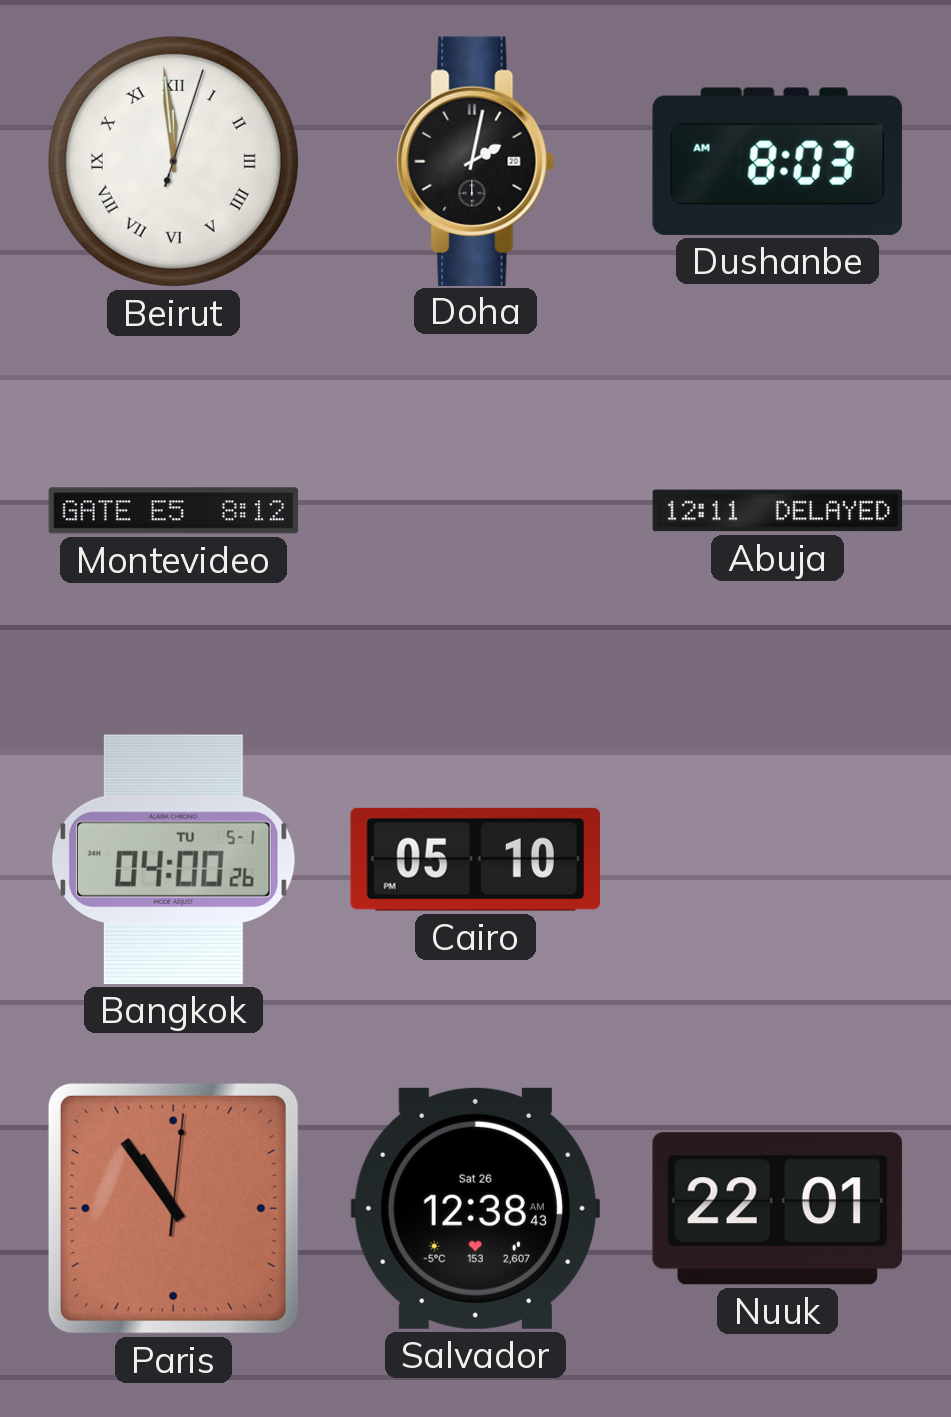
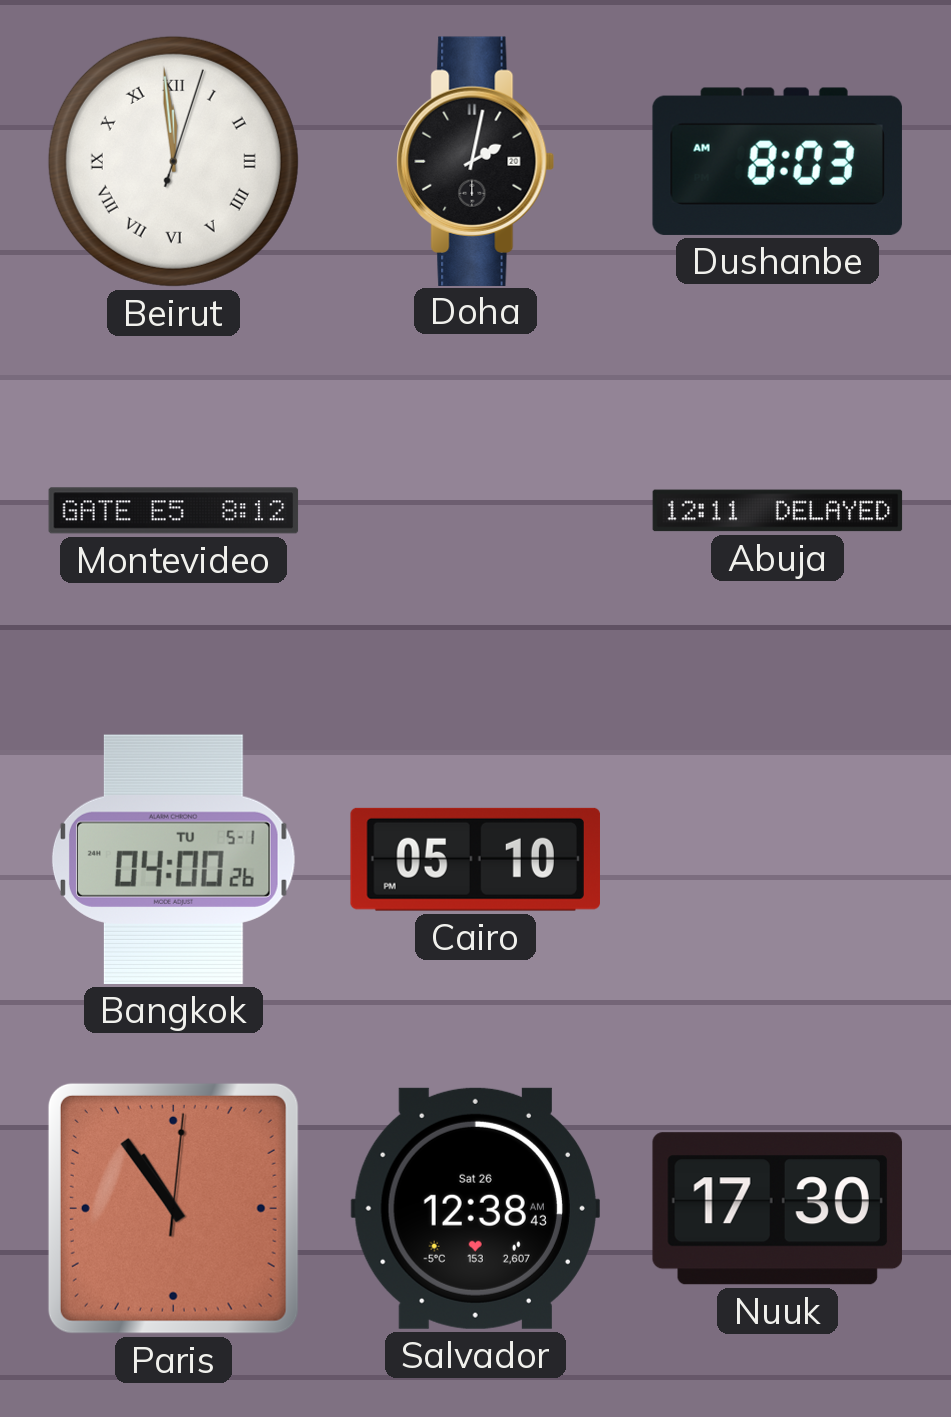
Nuuk: 22:01 -> 17:30 (777, 1209)
